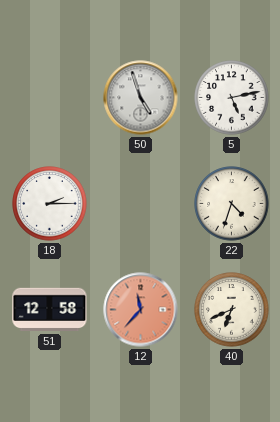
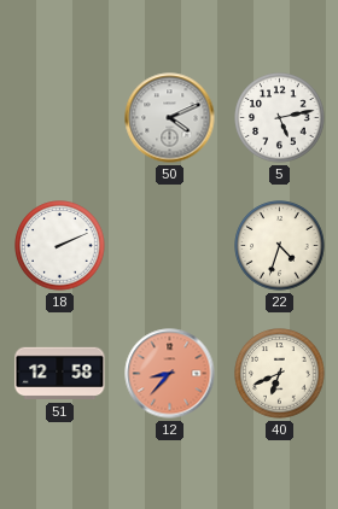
50: 4:57 -> 4:11 (170, 118)
18: 2:15 -> 2:11 (60, 246)
12: 11:37 -> 8:37 (170, 374)
